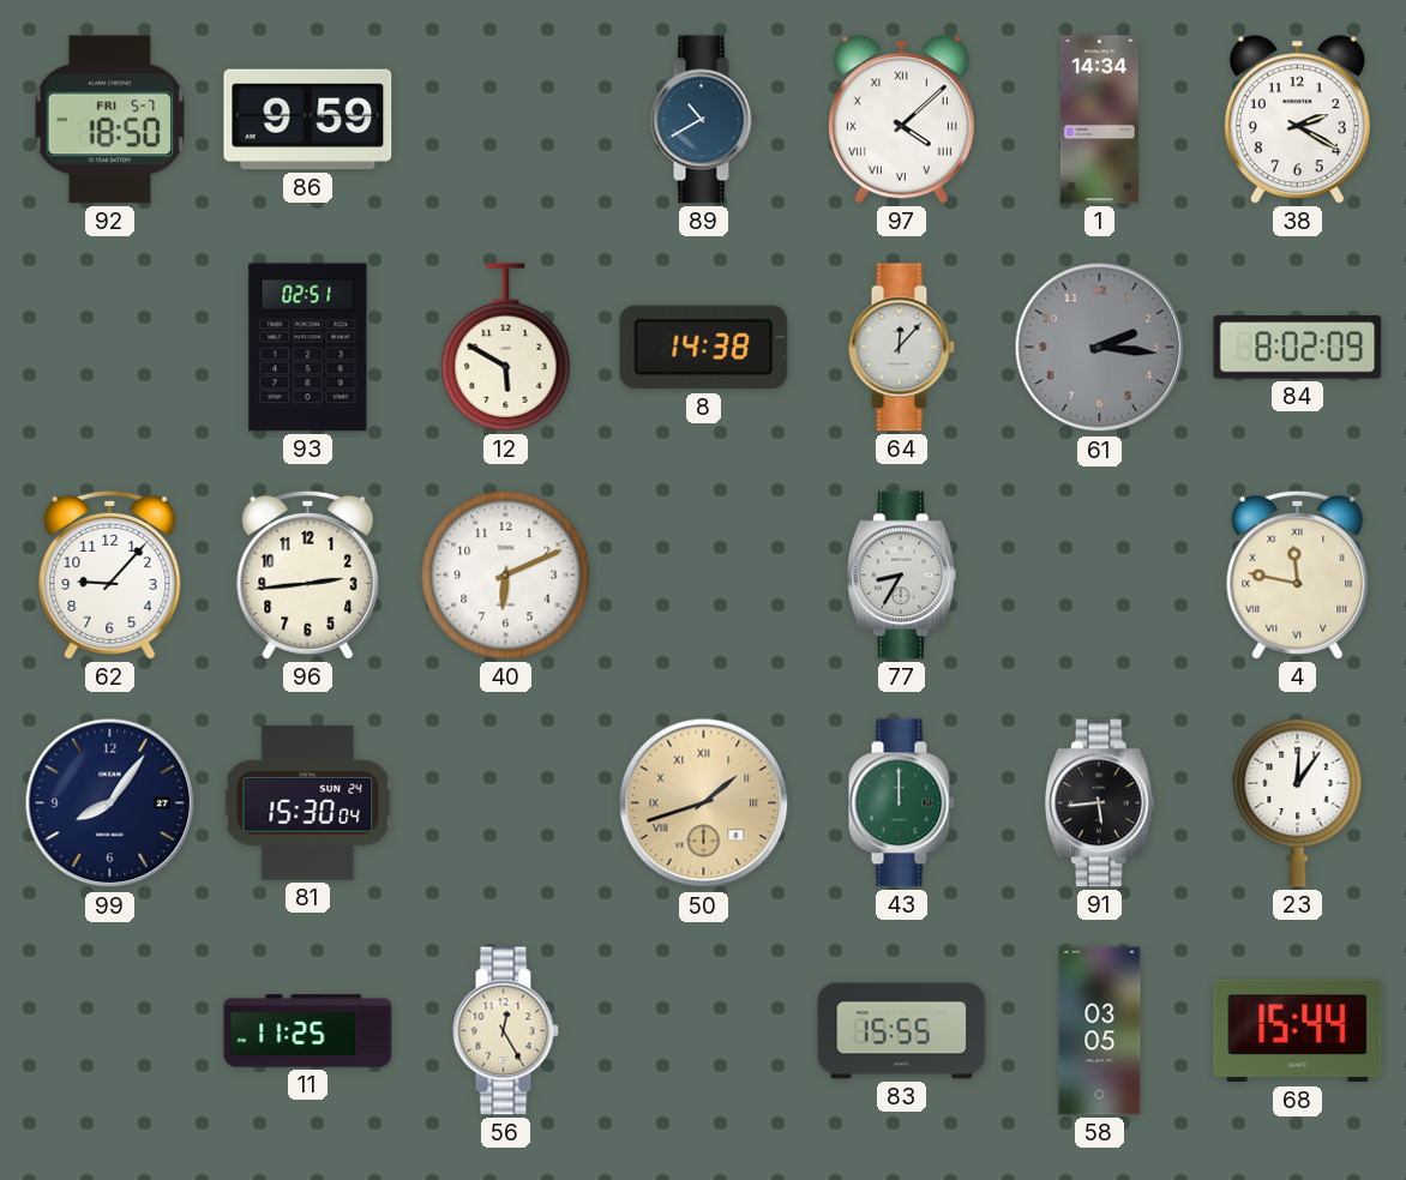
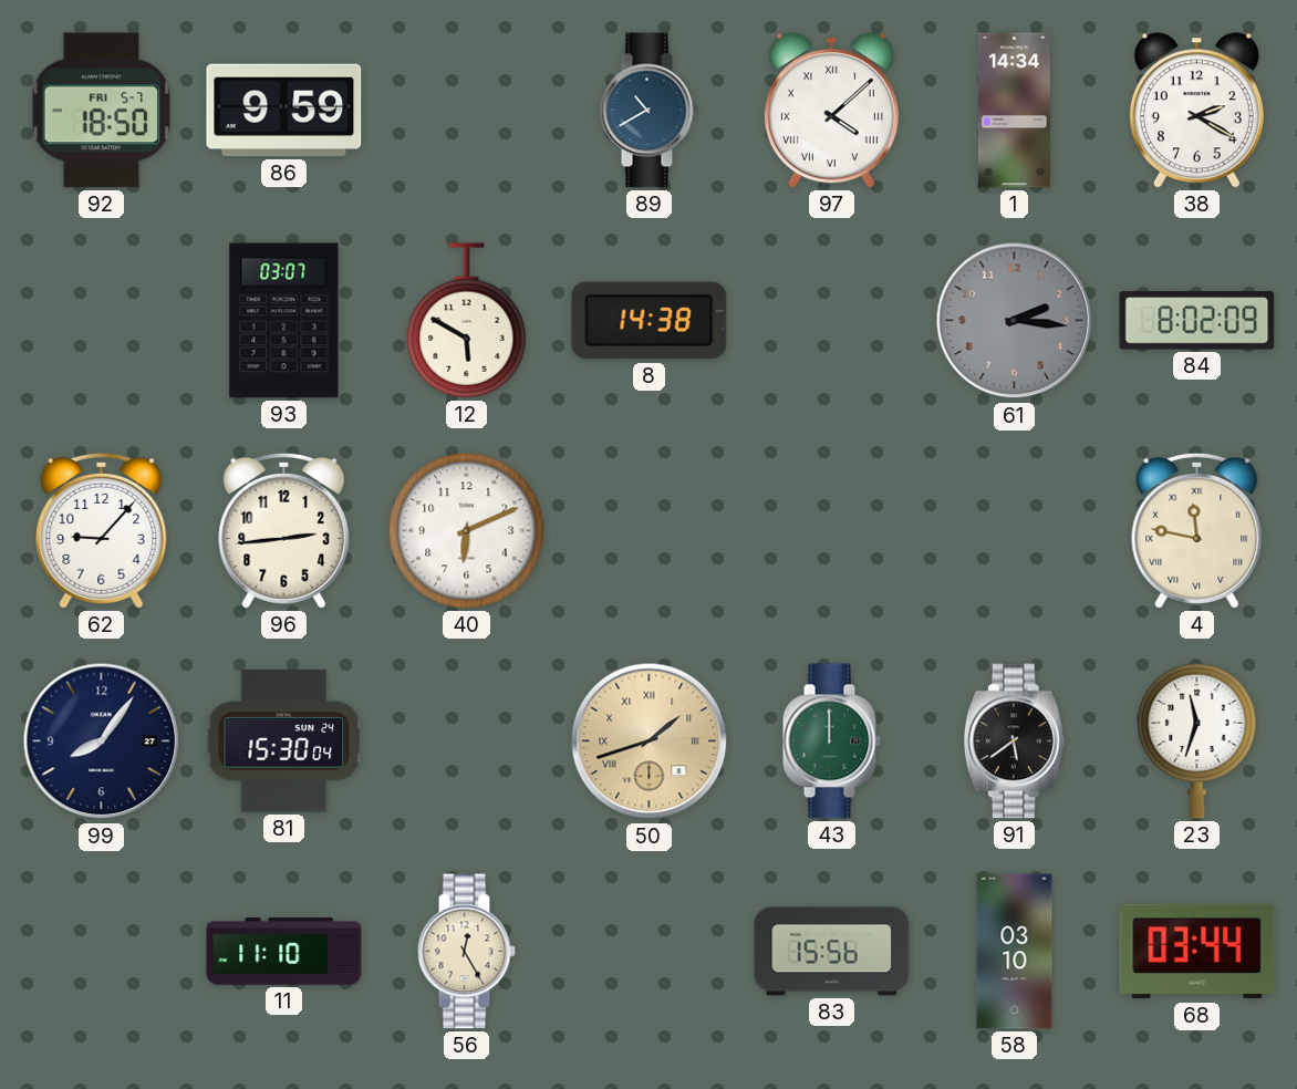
93: 02:51 -> 03:07 (284, 321)
64: 12:07 -> none (901, 348)
77: 8:35 -> none (901, 576)
91: 5:44 -> 5:39 (1014, 741)
23: 12:06 -> 11:33 (1197, 740)
11: 11:25 -> 11:10 (284, 952)
83: 15:55 -> 15:56 (832, 952)
58: 03:05 -> 03:10 (1015, 952)
68: 15:44 -> 03:44 (1197, 952)
